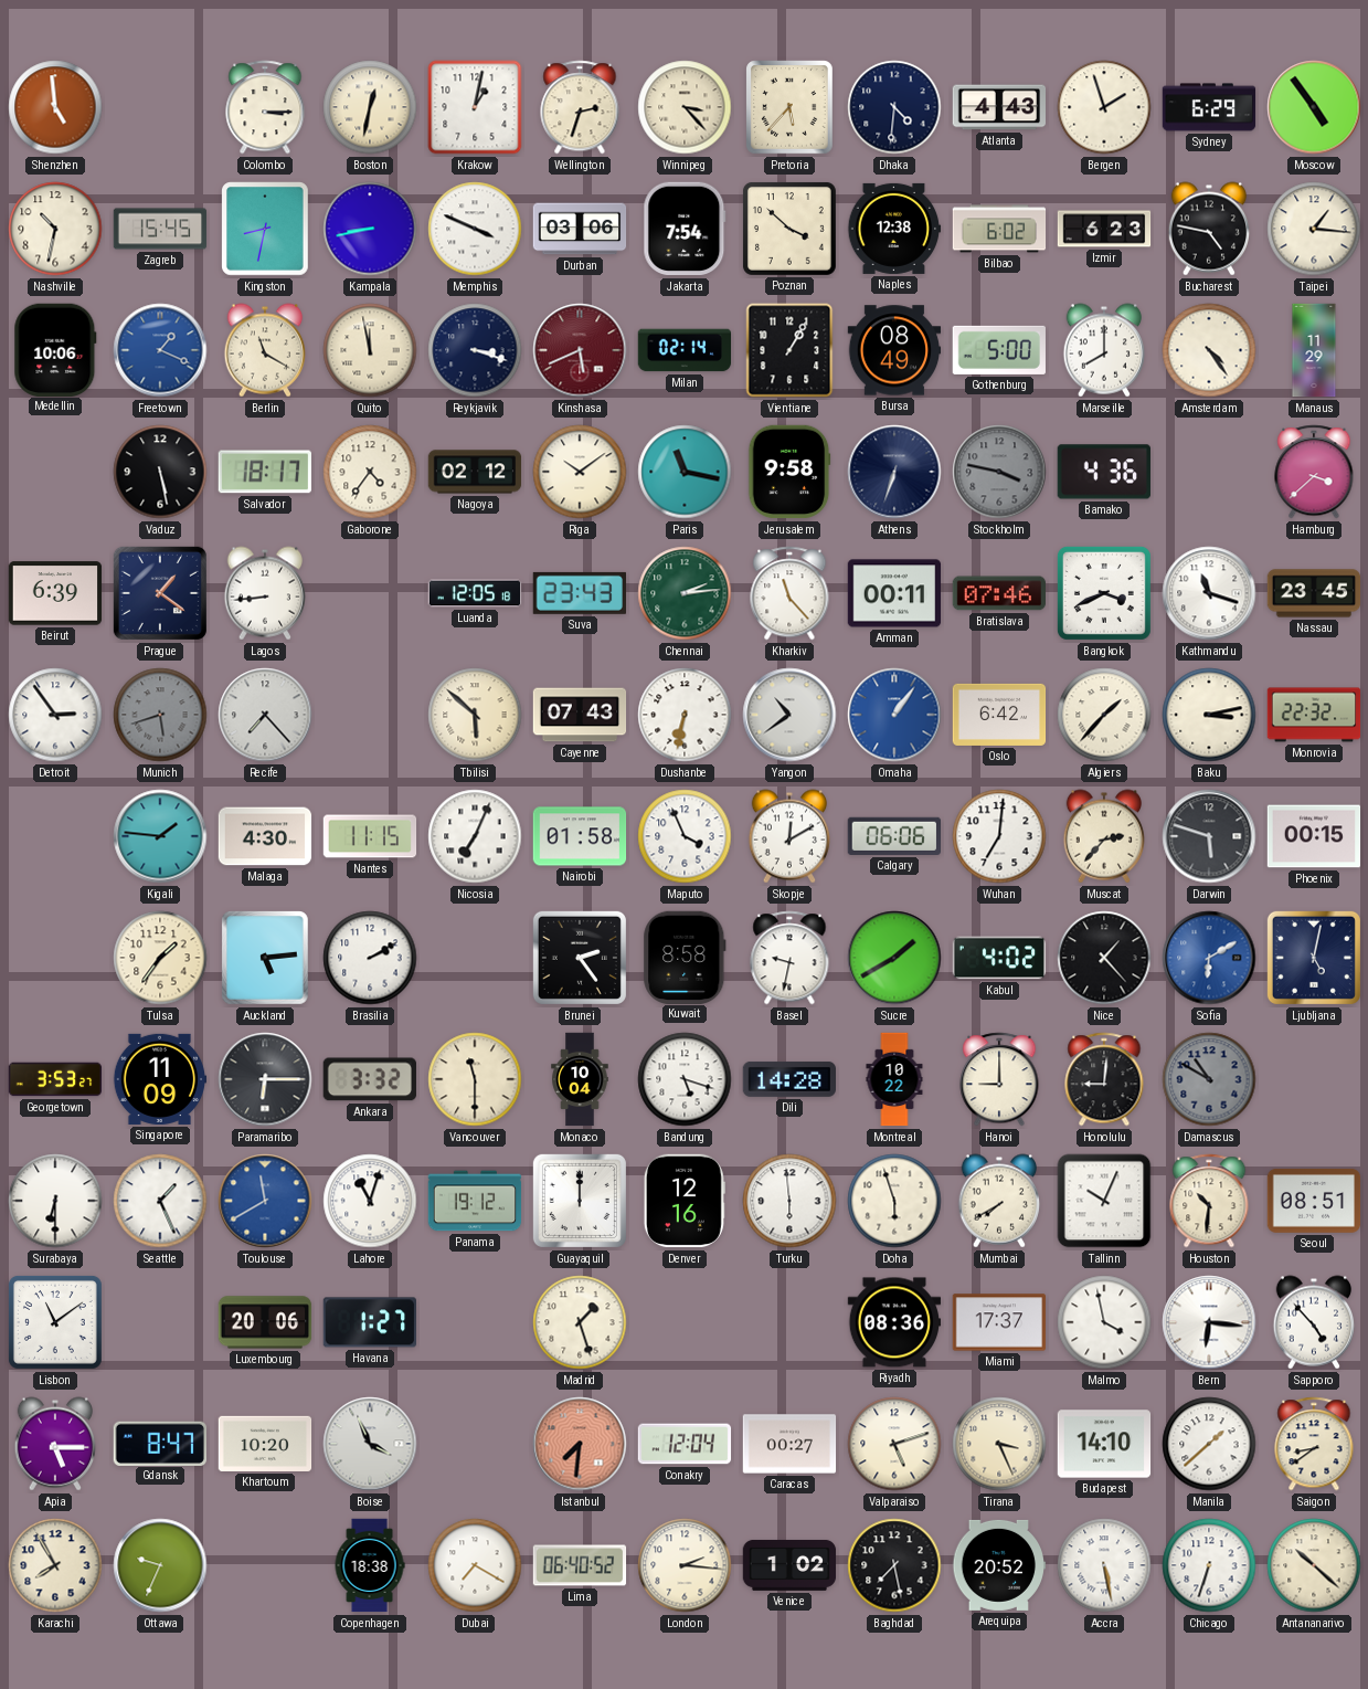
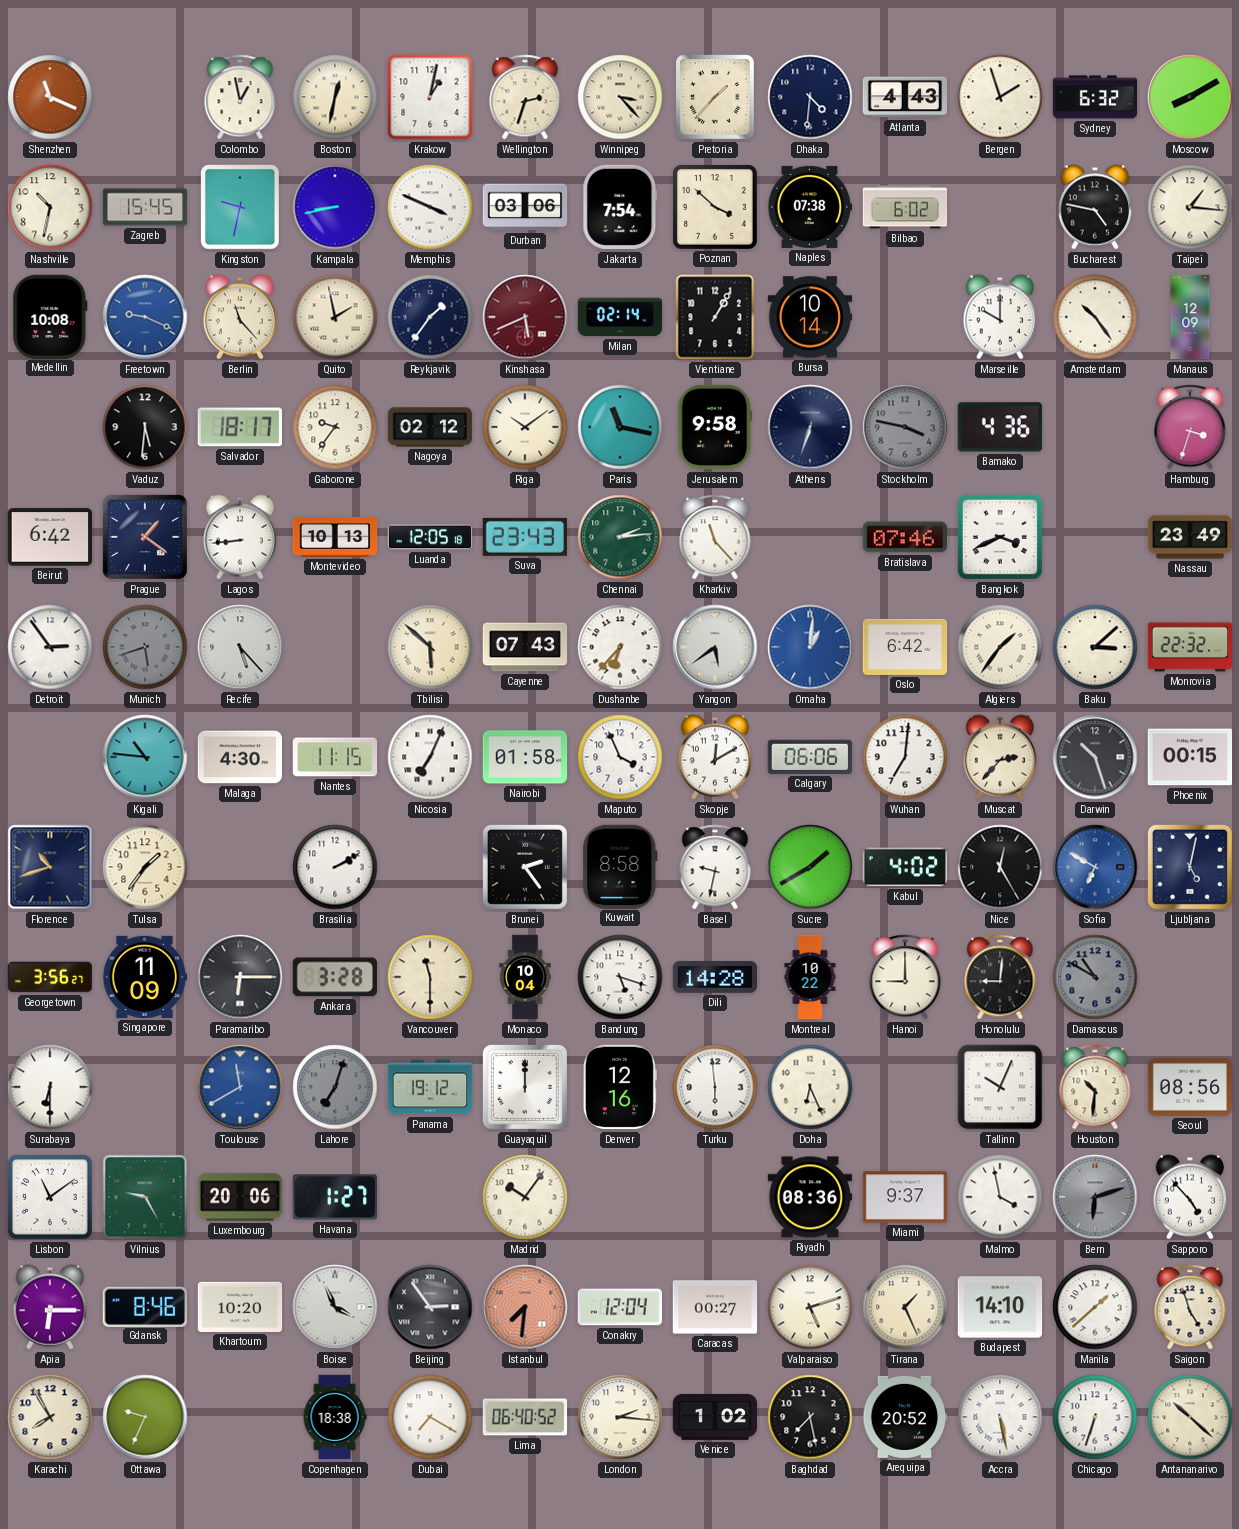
Shenzhen: 4:59 -> 11:19 (50, 97)
Colombo: 3:15 -> 12:58 (240, 97)
Pretoria: 5:37 -> 1:37 (715, 97)
Sydney: 6:29 -> 6:32 (1095, 97)
Moscow: 4:54 -> 8:10 (1190, 97)
Kingston: 8:32 -> 9:32 (240, 207)
Naples: 12:38 -> 07:38 (810, 207)
Izmir: 6:23 -> none (1104, 229)
Medellin: 10:06 -> 10:08 (50, 316)
Freetown: 1:19 -> 9:19 (145, 317)
Berlin: 11:20 -> 11:23 (239, 317)
Quito: 11:58 -> 1:58 (335, 317)
Reykjavik: 3:18 -> 1:36 (430, 317)
Bursa: 08:49 -> 10:14 (810, 317)
Gothenburg: 5:00 -> none (998, 350)
Marseille: 8:00 -> 10:00 (999, 317)
Amsterdam: 4:24 -> 10:24 (1095, 317)
Manaus: 11:29 -> 12:09 (1190, 317)
Vaduz: 5:28 -> 5:31 (145, 427)
Gaborone: 4:36 -> 9:36 (335, 427)
Hamburg: 3:38 -> 3:33 (1190, 427)
Beirut: 6:39 -> 6:42 (50, 537)
Montevideo: none -> 10:13 (335, 537)
Amman: 00:11 -> none (894, 593)
Kathmandu: 11:18 -> none (1209, 593)
Nassau: 23:45 -> 23:49 (1190, 537)
Recife: 7:23 -> 5:23 (240, 647)
Dushanbe: 6:32 -> 6:37 (620, 647)
Yangon: 10:39 -> 5:39 (715, 647)
Omaha: 1:06 -> 1:01 (810, 647)
Algiers: 1:37 -> 1:36 (1000, 647)
Baku: 3:13 -> 3:08 (1095, 647)
Kigali: 1:46 -> 10:46 (145, 757)
Darwin: 5:48 -> 10:27 (1095, 757)
Florence: none -> 10:42 (50, 867)
Auckland: 5:14 -> none (266, 959)
Nice: 1:23 -> 12:25 (1000, 867)
Sofia: 6:10 -> 6:50 (1095, 867)
Georgetown: 3:53 -> 3:56 (50, 977)
Ankara: 3:32 -> 3:28 (335, 977)
Seattle: 1:26 -> none (160, 1201)
Lahore: 11:03 -> 7:03 (335, 1087)
Lahore dial: white -> grey (335, 1087)
Doha: 5:57 -> 6:26 (810, 1087)
Mumbai: 7:40 -> none (998, 1201)
Seoul: 08:51 -> 08:56 (1190, 1088)
Vilnius: none -> 9:25 (145, 1197)
Madrid: 1:27 -> 10:06 (525, 1197)
Miami: 17:37 -> 9:37 (905, 1197)
Bern: 6:16 -> 6:12 (1095, 1197)
Bern dial: white -> grey (1095, 1197)
Apia: 5:15 -> 6:15 (49, 1307)
Gdansk: 8:47 -> 8:46 (145, 1306)
Beijing: none -> 2:54 (430, 1307)
Tirana: 3:26 -> 1:26 (905, 1307)
Saigon: 8:39 -> 4:57 (1190, 1307)
